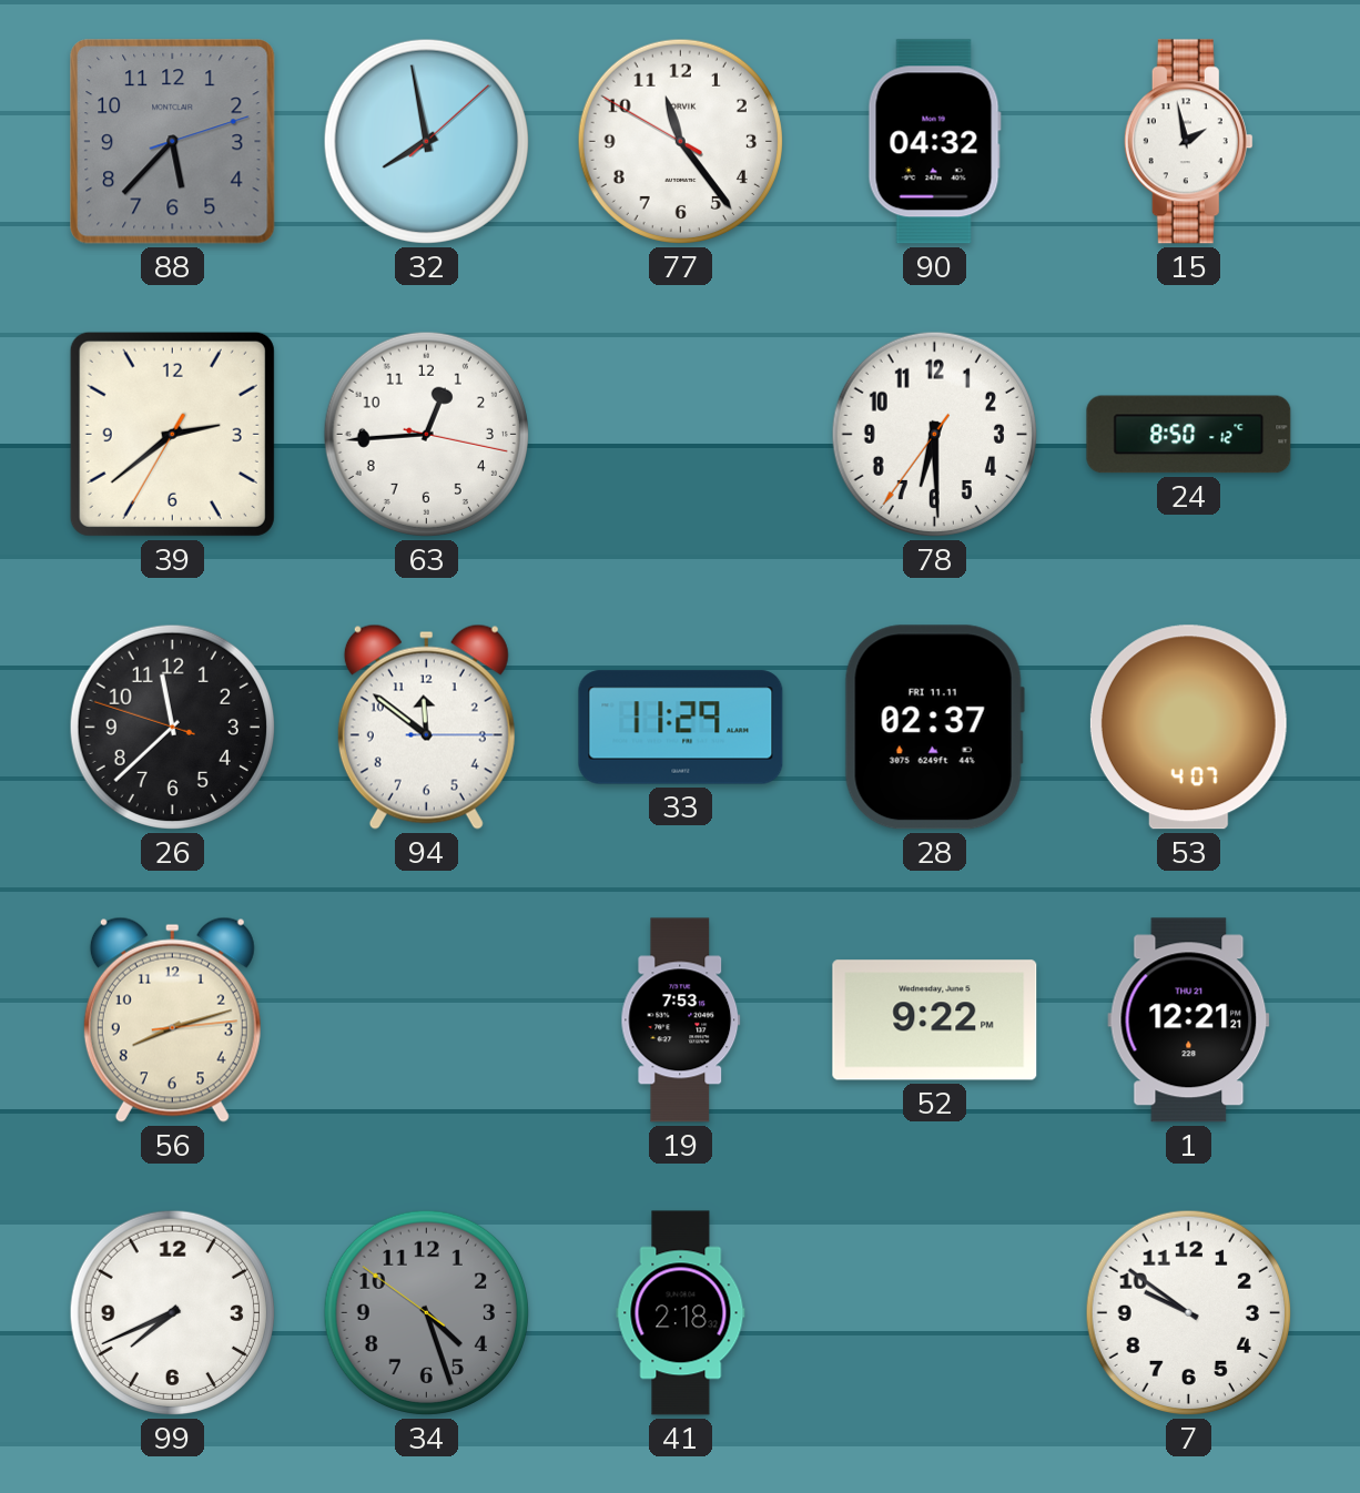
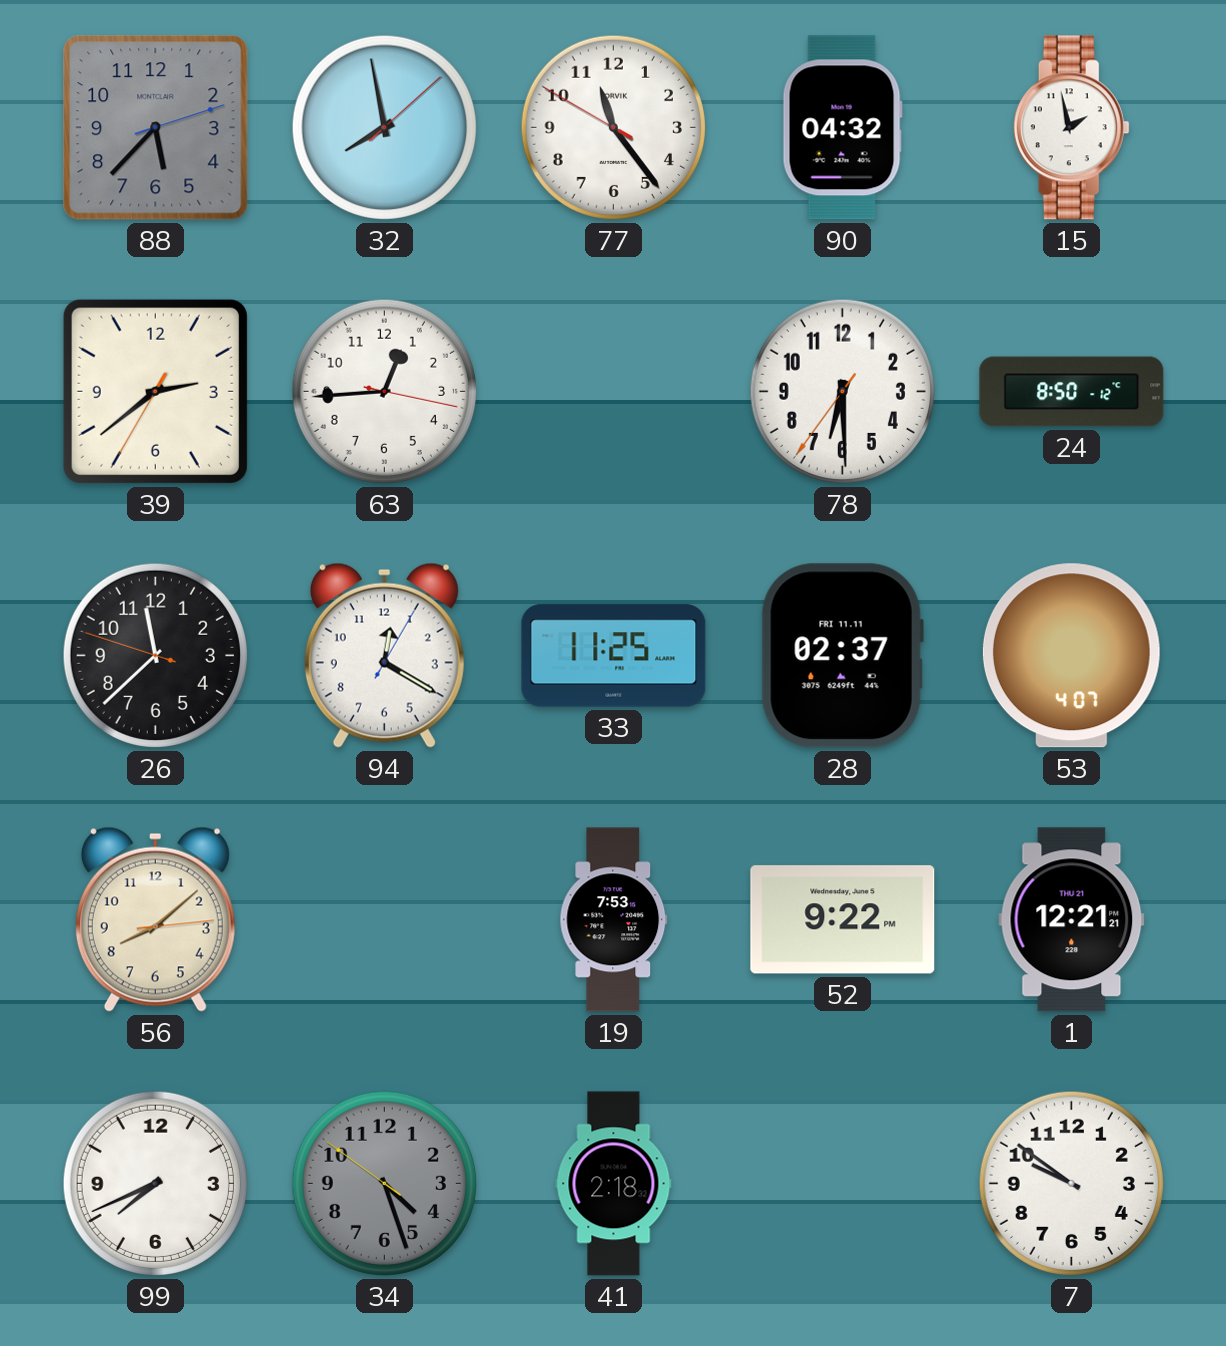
94: 11:51 -> 12:20 (384, 655)
33: 11:29 -> 11:25 (614, 656)
56: 8:12 -> 8:08 (155, 919)
